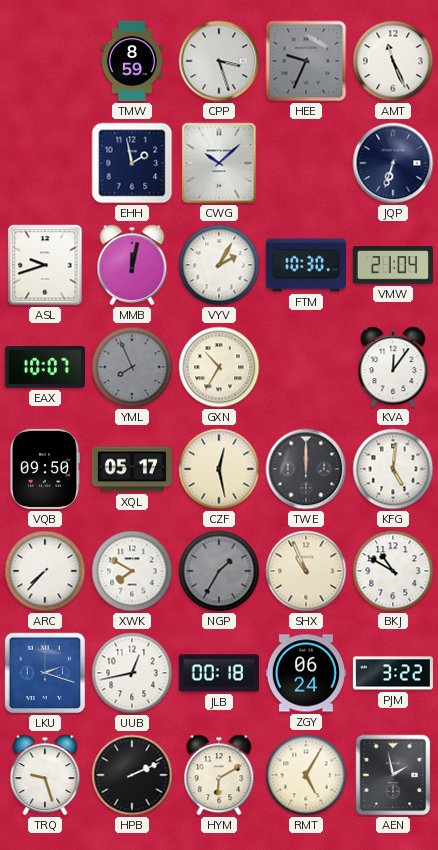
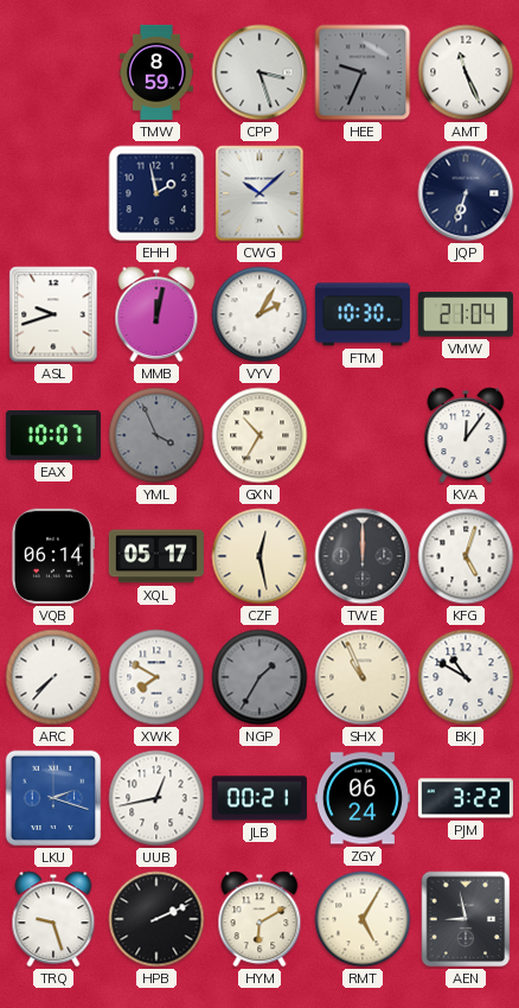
YML: 7:56 -> 3:56 (156, 435)
VQB: 09:50 -> 06:14 (52, 556)
KFG: 5:01 -> 5:03 (466, 556)
JLB: 00:18 -> 00:21 (259, 798)
AEN: 1:58 -> 8:58 (466, 919)
